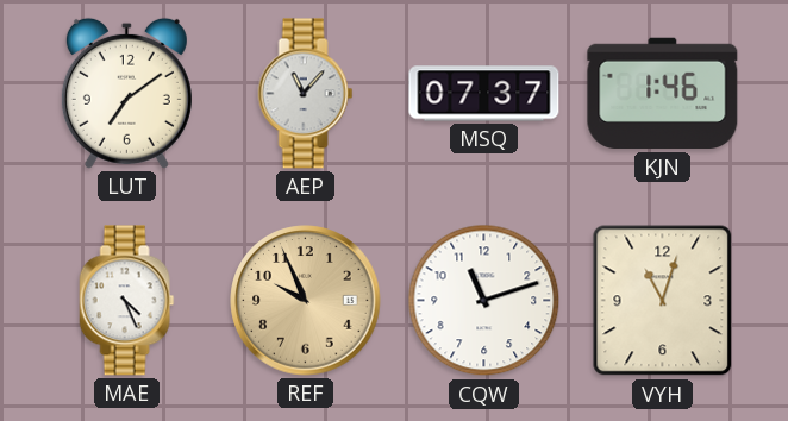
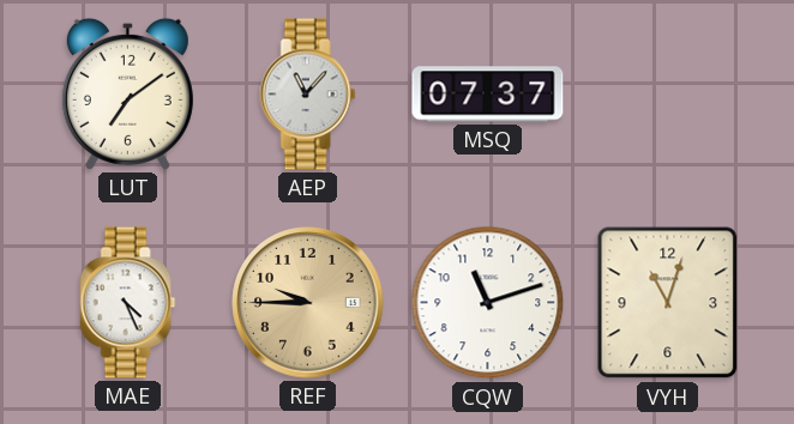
KJN: 1:46 -> none (663, 94)
REF: 9:56 -> 9:45 (308, 303)
